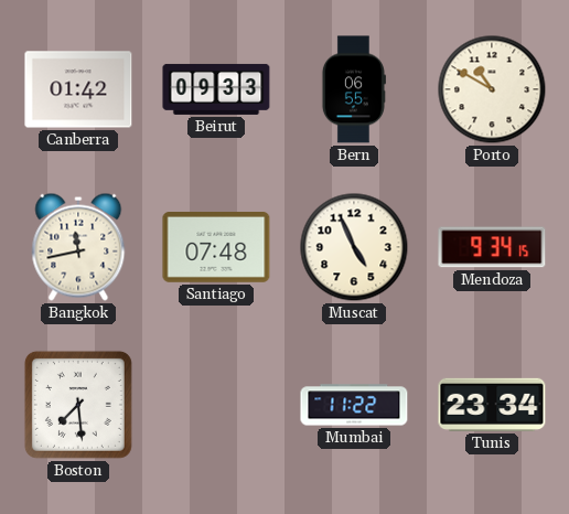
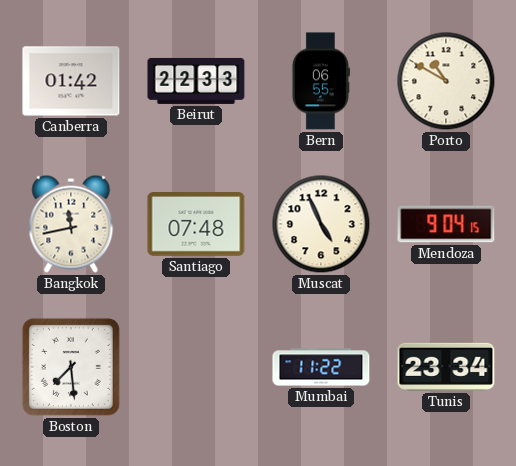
Beirut: 09:33 -> 22:33 (196, 81)
Mendoza: 9:34 -> 9:04 (446, 224)
